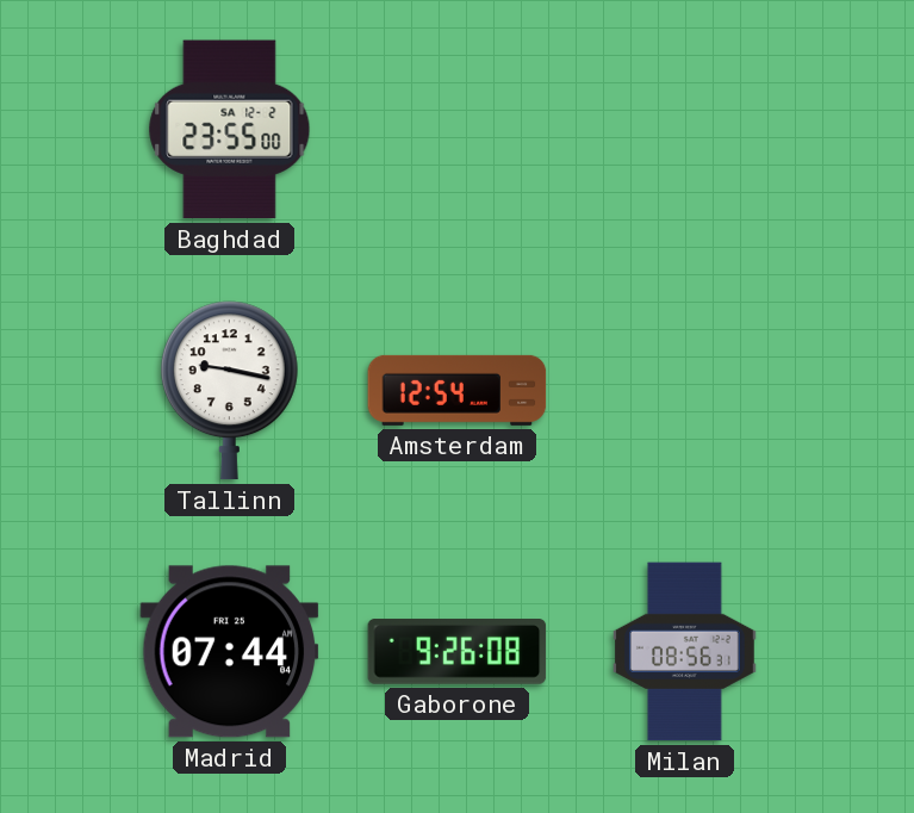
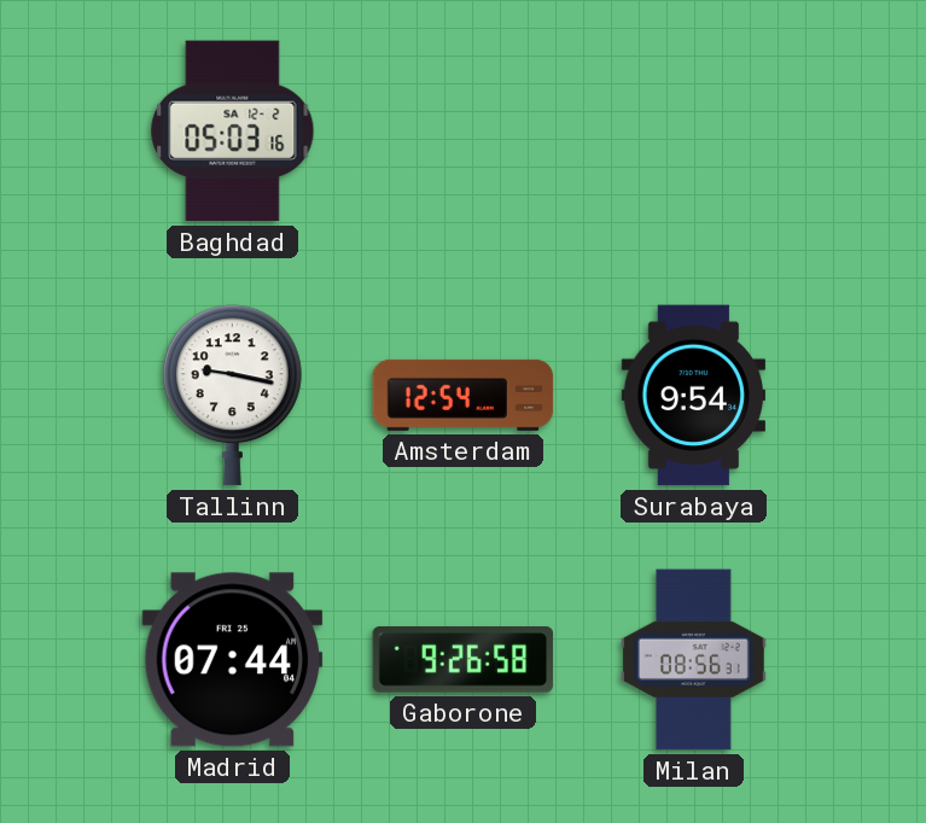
Baghdad: 23:55 -> 05:03 (233, 132)
Surabaya: none -> 9:54 (693, 396)
Gaborone: 9:26:08 -> 9:26:58 (464, 660)
